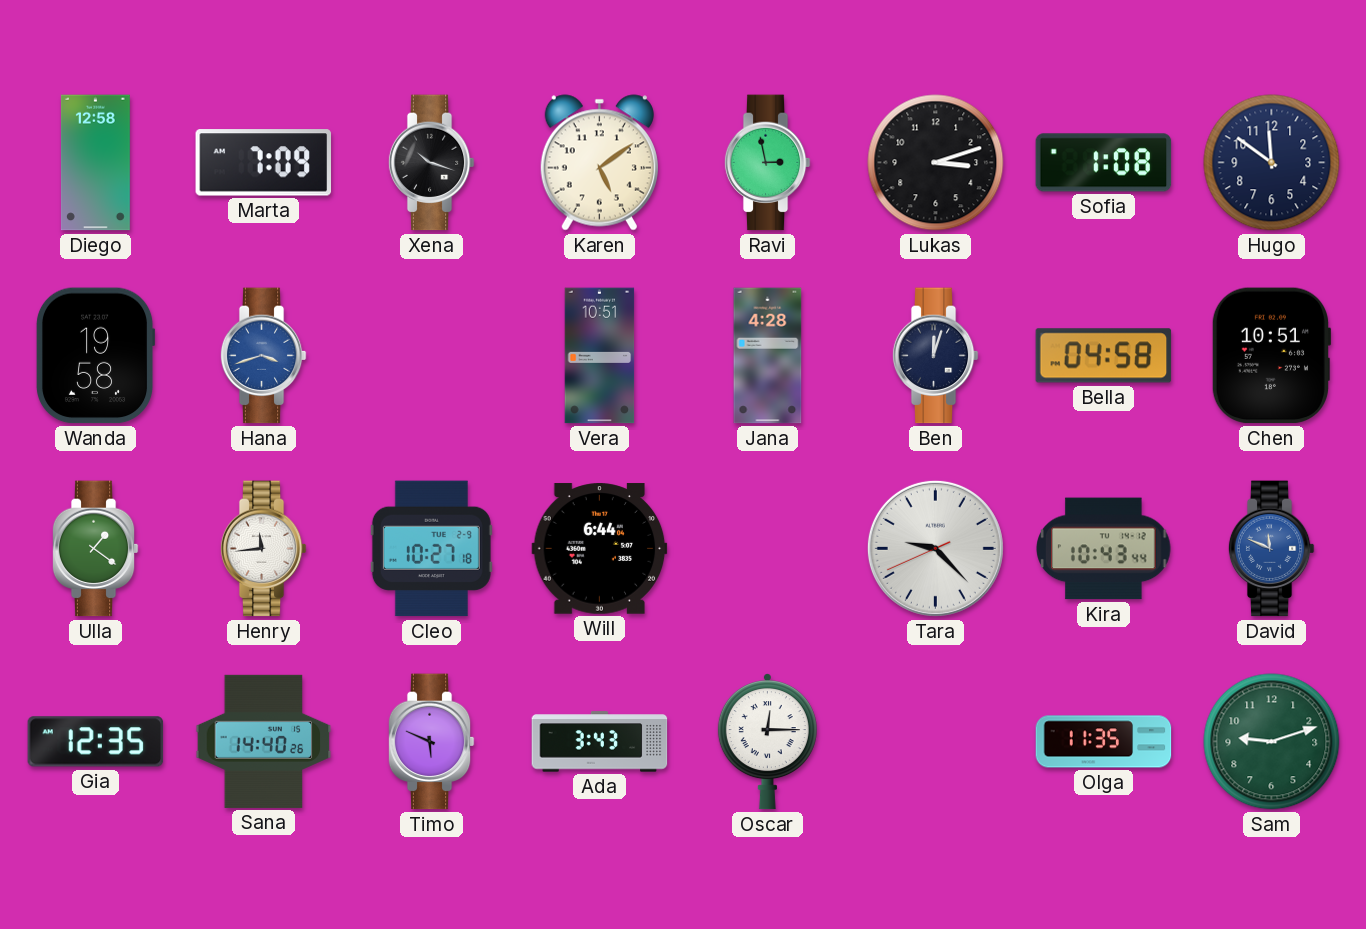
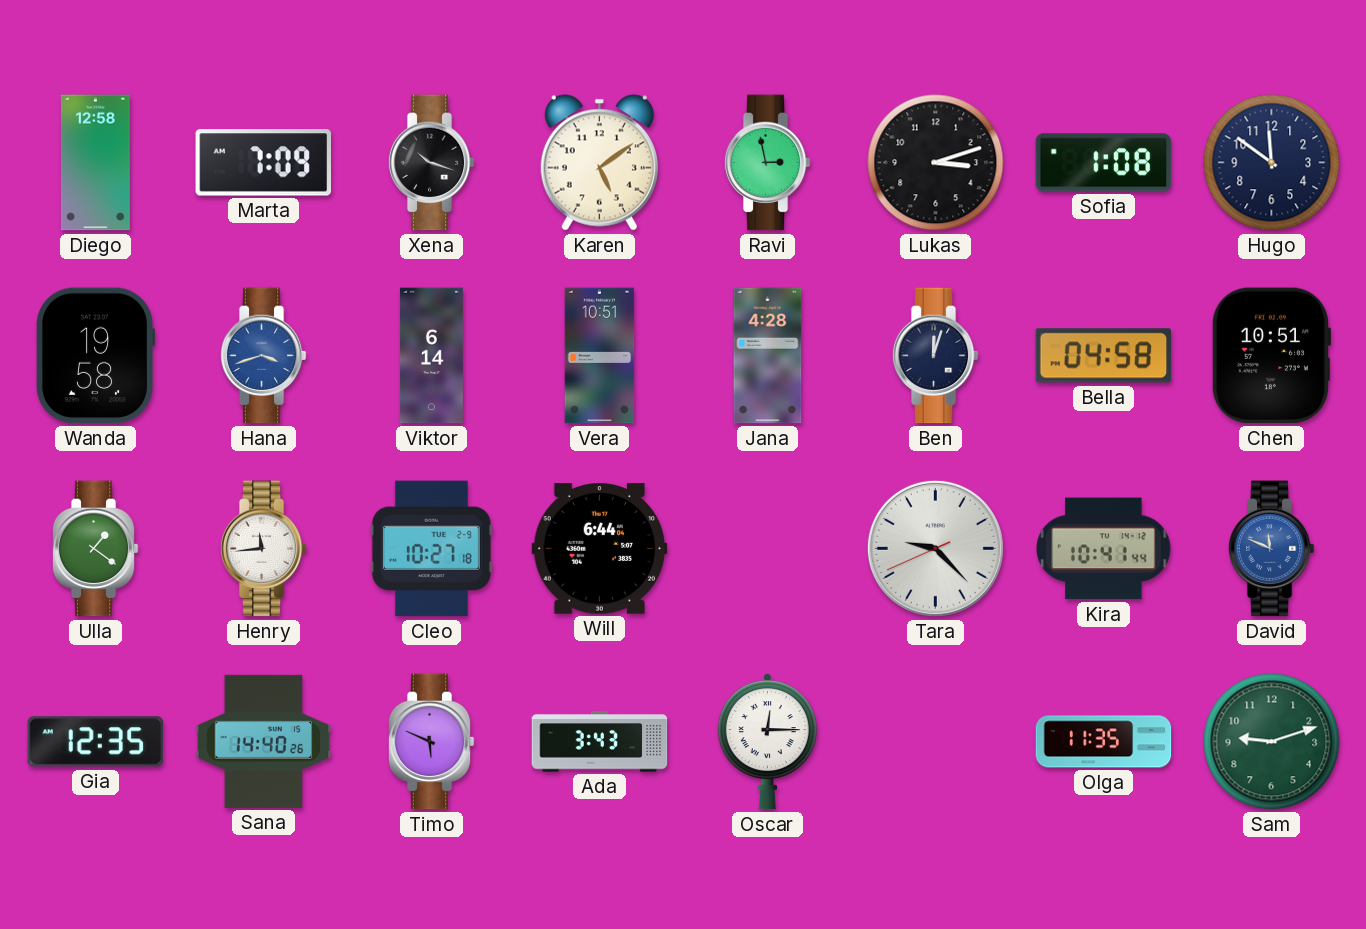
Viktor: none -> 6:14 (431, 356)
Kira: 10:43 -> 10:41 (1104, 549)
